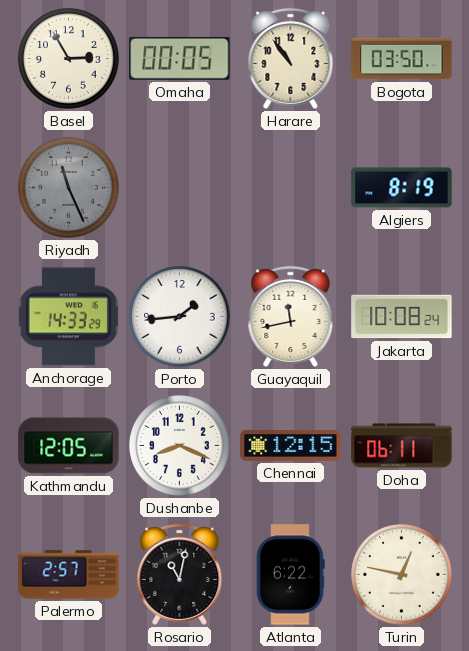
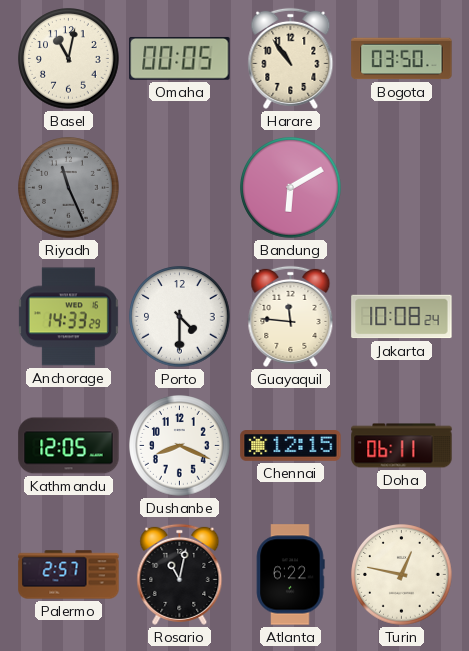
Basel: 2:55 -> 11:02 (69, 59)
Bandung: none -> 6:10 (291, 188)
Algiers: 8:19 -> none (402, 188)
Porto: 1:44 -> 4:30 (180, 317)
Guayaquil: 11:43 -> 11:46 (291, 316)
